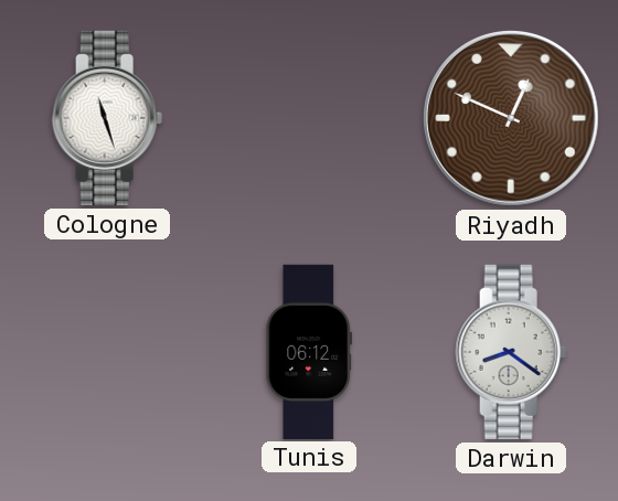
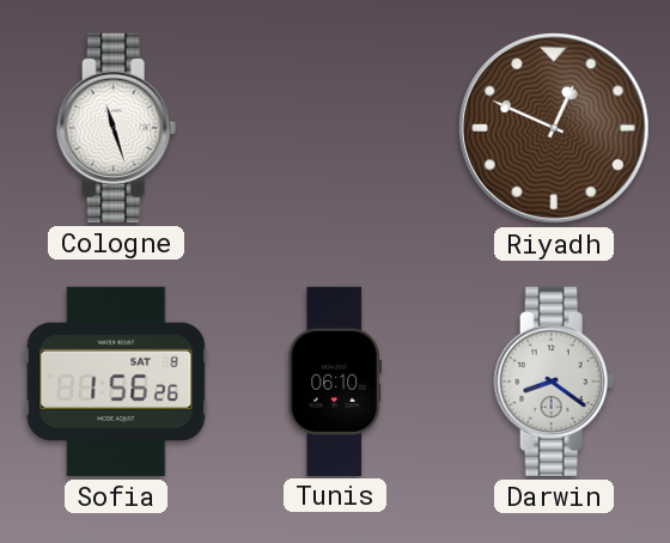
Sofia: none -> 1:56 (116, 382)
Tunis: 06:12 -> 06:10 (334, 380)
